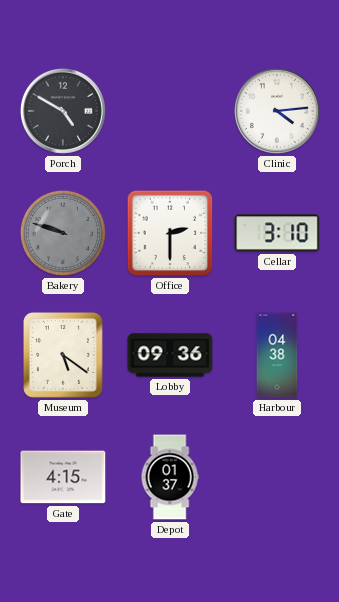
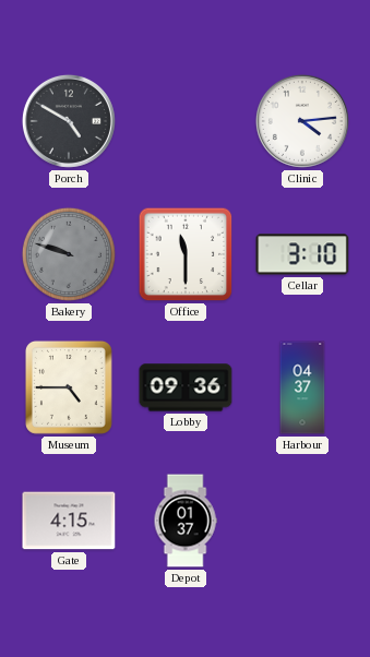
Office: 2:30 -> 11:30 (186, 254)
Museum: 5:21 -> 4:45 (69, 387)
Harbour: 04:38 -> 04:37 (302, 387)
